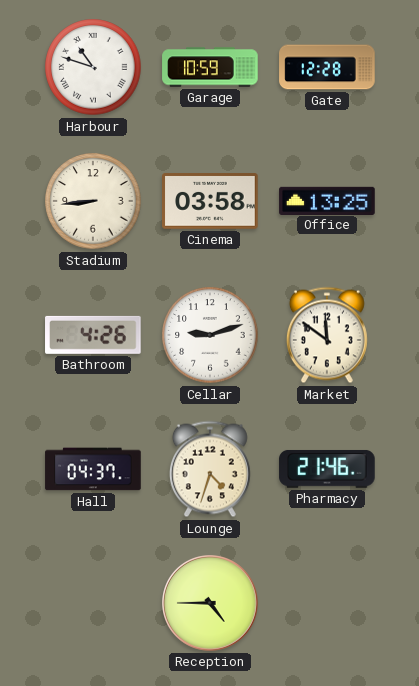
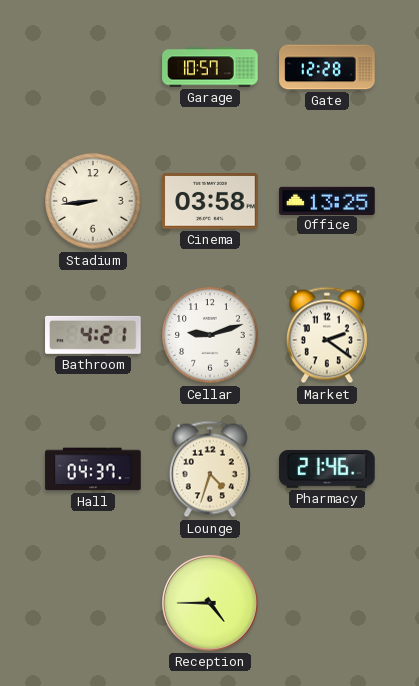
Harbour: 10:48 -> none (93, 67)
Garage: 10:59 -> 10:57 (210, 67)
Bathroom: 4:26 -> 4:21 (93, 335)
Market: 11:51 -> 2:21 (327, 335)
